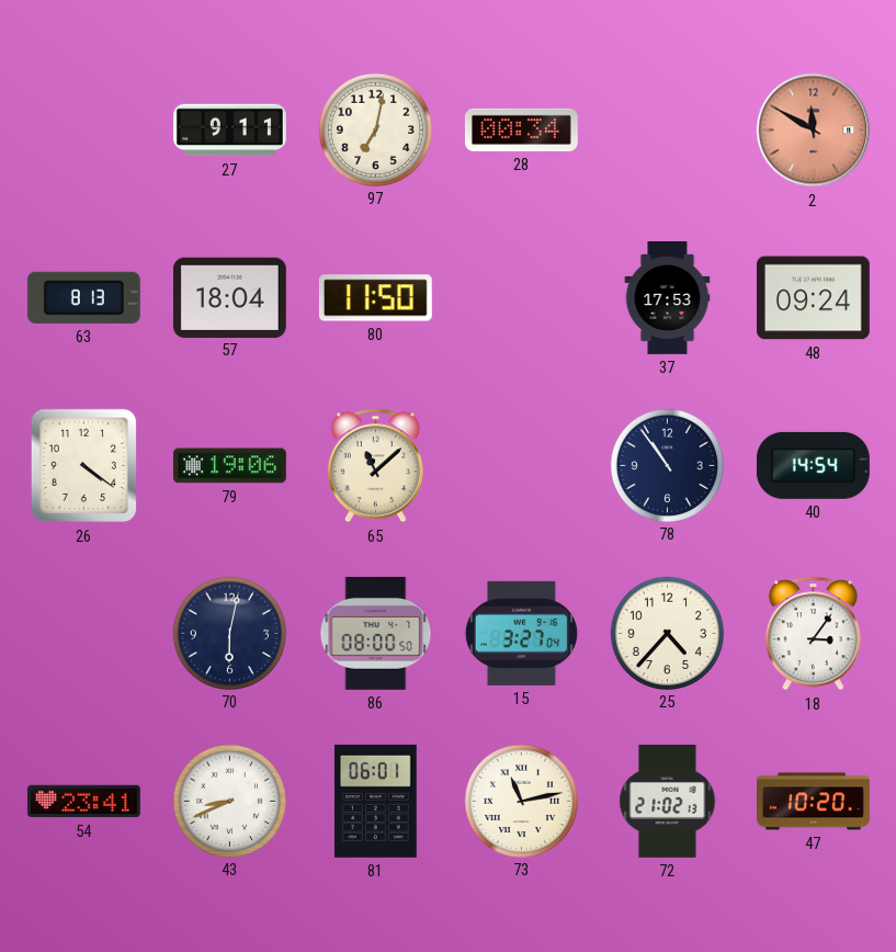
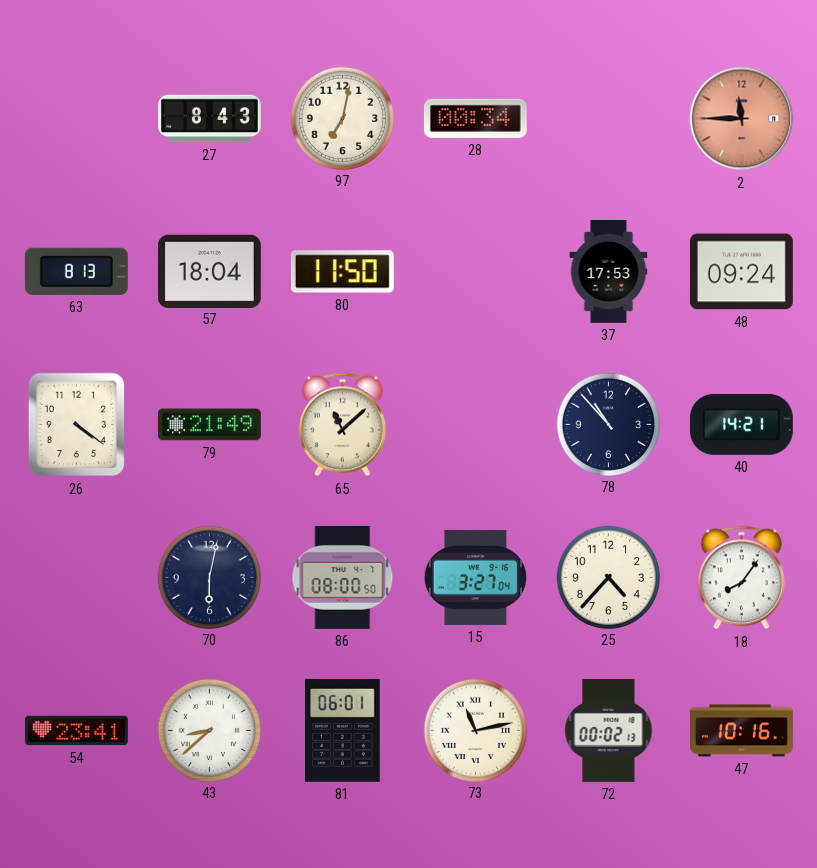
27: 9:11 -> 8:43 (210, 119)
2: 11:50 -> 11:45 (742, 119)
79: 19:06 -> 21:49 (209, 425)
78: 10:54 -> 10:53 (608, 424)
40: 14:54 -> 14:21 (741, 424)
18: 3:06 -> 8:06 (741, 578)
43: 8:41 -> 8:38 (209, 730)
72: 21:02 -> 00:02 (609, 730)
47: 10:20 -> 10:16 (742, 731)
